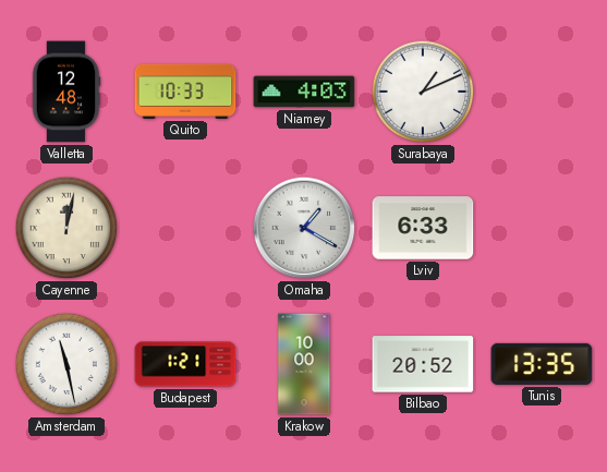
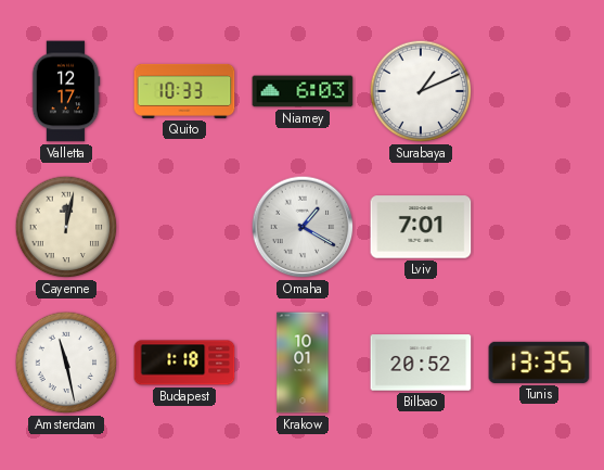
Valletta: 12:48 -> 12:17 (66, 91)
Niamey: 4:03 -> 6:03 (303, 91)
Lviv: 6:33 -> 7:01 (421, 227)
Budapest: 1:21 -> 1:18 (184, 363)
Krakow: 10:00 -> 10:01 (303, 363)
